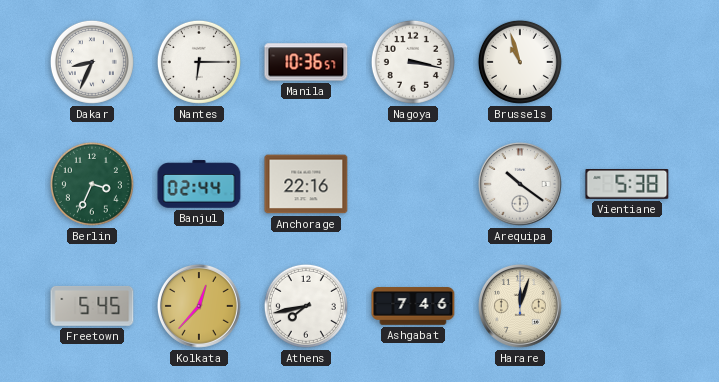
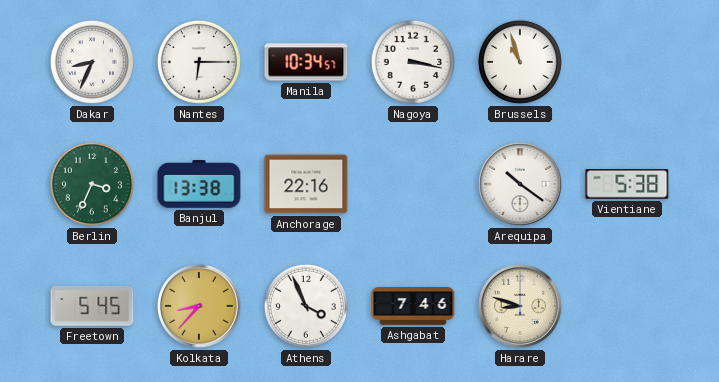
Manila: 10:36 -> 10:34 (306, 62)
Banjul: 02:44 -> 13:38 (199, 184)
Kolkata: 12:37 -> 8:37 (199, 306)
Athens: 7:43 -> 3:56 (306, 306)
Harare: 12:03 -> 8:48 (520, 306)
